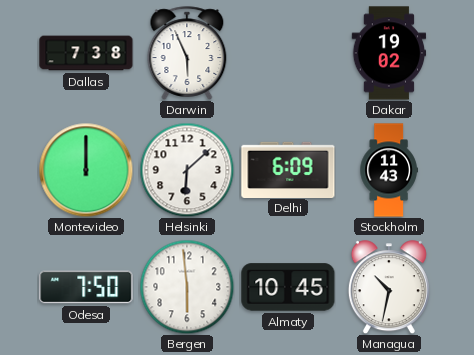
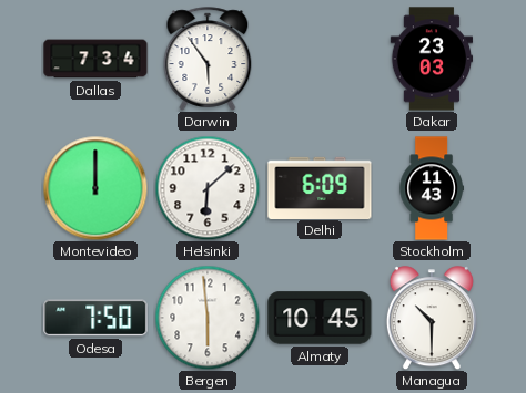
Dallas: 7:38 -> 7:34 (95, 59)
Darwin: 5:56 -> 5:54 (208, 59)
Dakar: 19:02 -> 23:03 (432, 59)
Managua: 10:32 -> 10:30 (432, 318)
